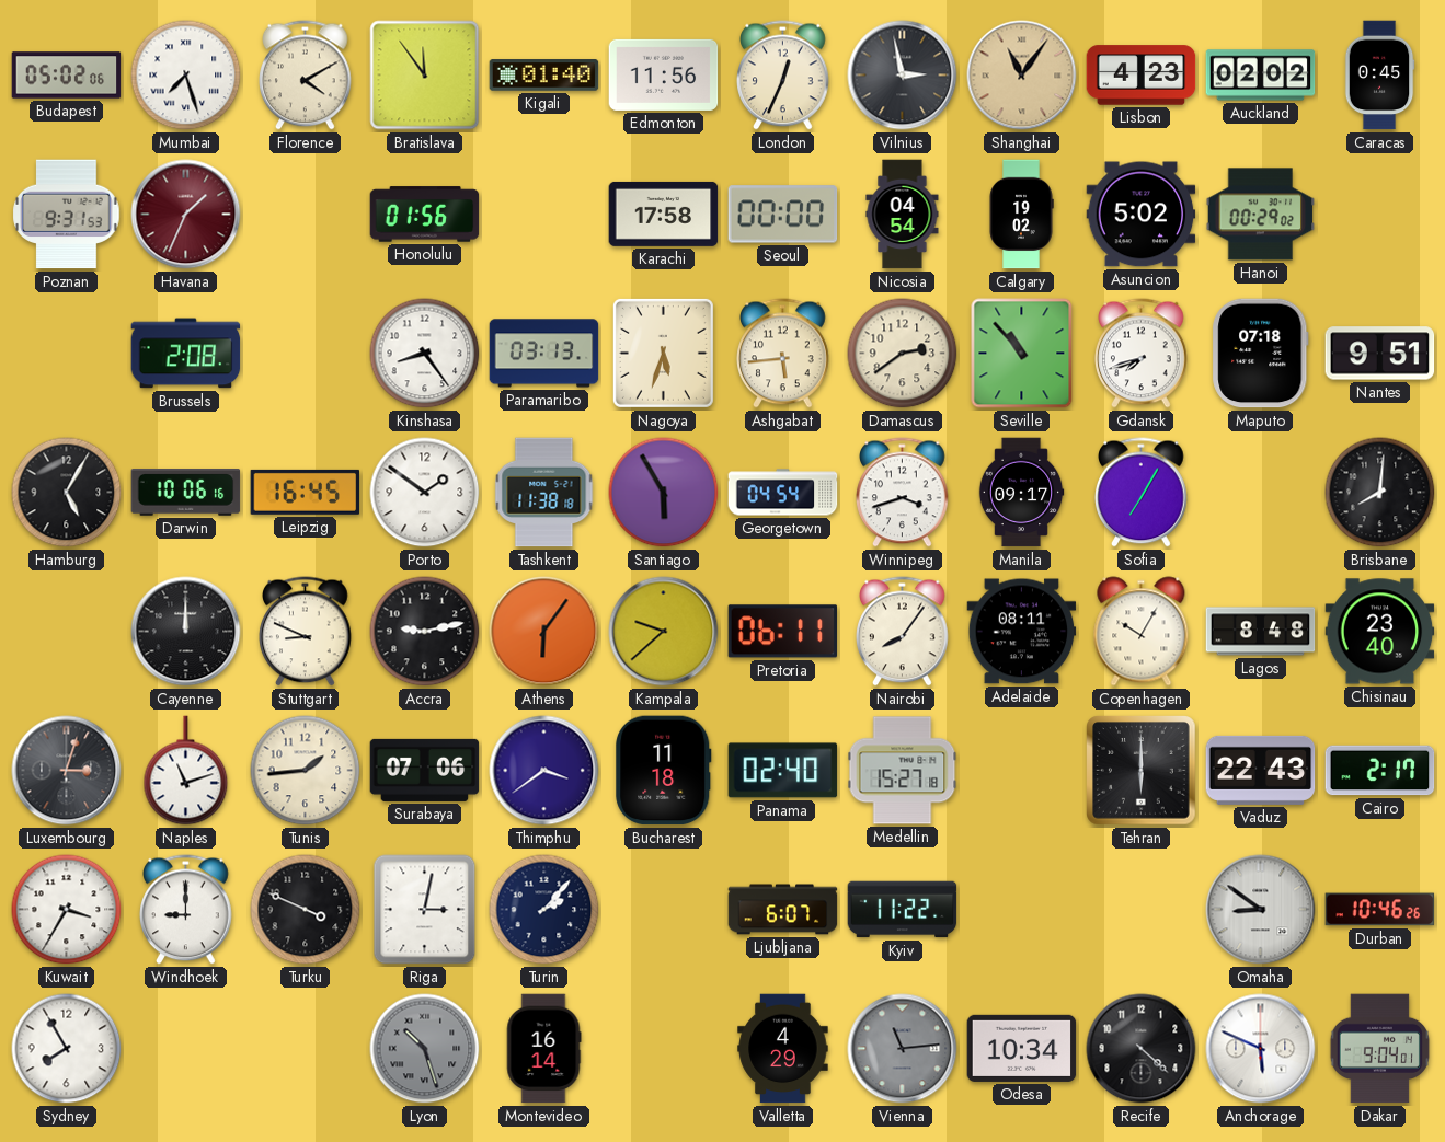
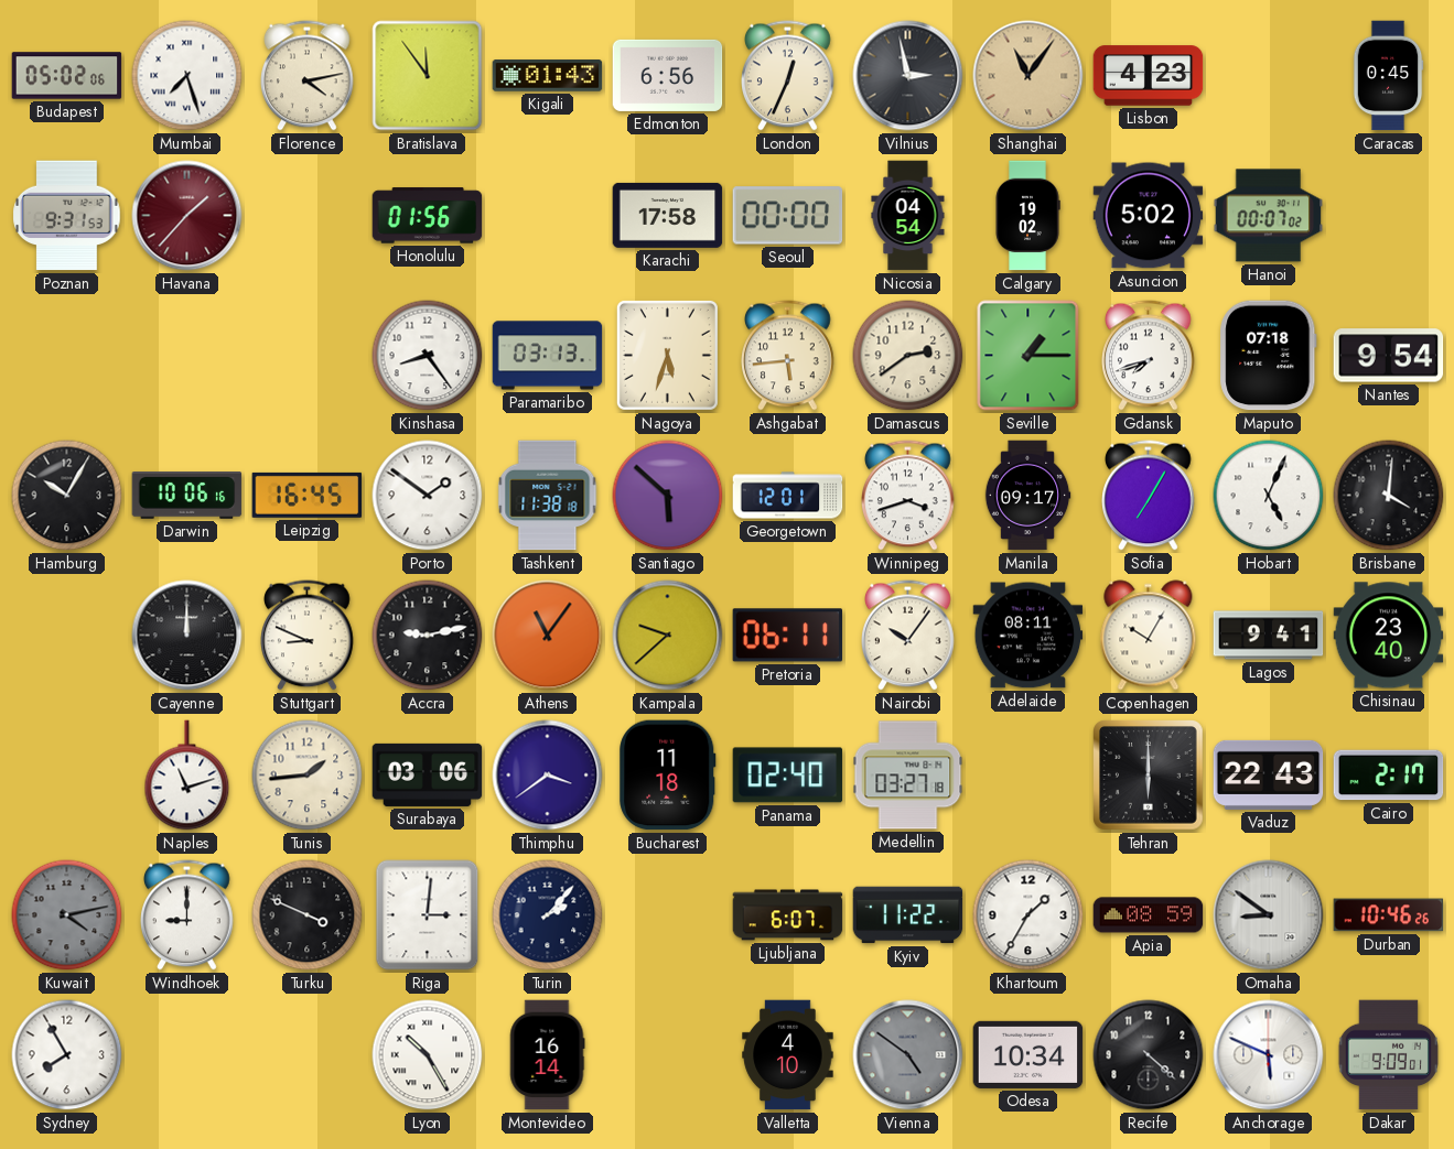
Florence: 4:10 -> 4:13 (308, 76)
Kigali: 01:40 -> 01:43 (548, 76)
Edmonton: 11:56 -> 6:56 (668, 75)
Auckland: 02:02 -> none (1261, 76)
Havana: 1:34 -> 1:37 (187, 216)
Hanoi: 00:29 -> 00:07 (1269, 216)
Brussels: 2:08 -> none (186, 354)
Seville: 10:53 -> 1:15 (1028, 356)
Nantes: 9:51 -> 9:54 (1389, 356)
Hamburg: 5:05 -> 10:05 (67, 496)
Santiago: 5:55 -> 5:52 (668, 496)
Georgetown: 04:54 -> 12:01 (788, 496)
Hobart: none -> 5:04 (1269, 496)
Brisbane: 8:01 -> 4:01 (1389, 496)
Athens: 6:06 -> 11:06 (548, 636)
Nairobi: 8:06 -> 10:06 (908, 636)
Lagos: 8:48 -> 9:41 (1269, 636)
Luxembourg: 3:03 -> none (67, 771)
Surabaya: 07:06 -> 03:06 (428, 774)
Medellin: 15:27 -> 03:27 (908, 776)
Kuwait: 3:35 -> 4:13 (67, 915)
Kuwait dial: white -> grey (67, 915)
Riga: 3:02 -> 3:01 (428, 915)
Khartoum: none -> 1:35 (1028, 915)
Apia: none -> 08:59 (1149, 915)
Lyon: 10:27 -> 10:25 (428, 1055)
Lyon dial: grey -> white (428, 1055)
Valletta: 4:29 -> 4:10 (788, 1055)
Vienna: 11:14 -> 4:51 (908, 1055)
Dakar: 9:04 -> 9:09 (1388, 1055)
